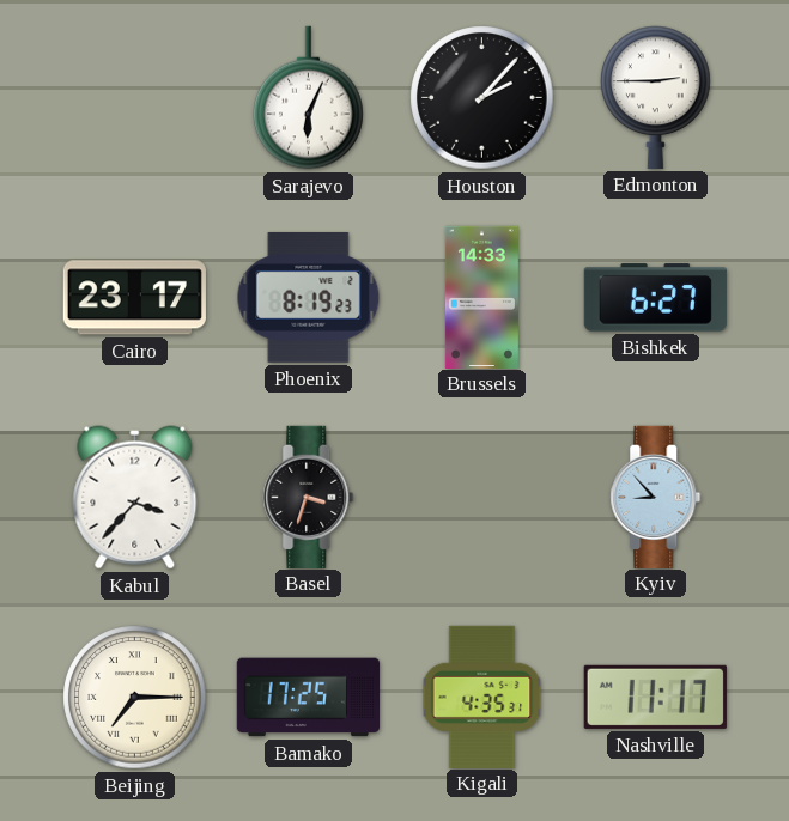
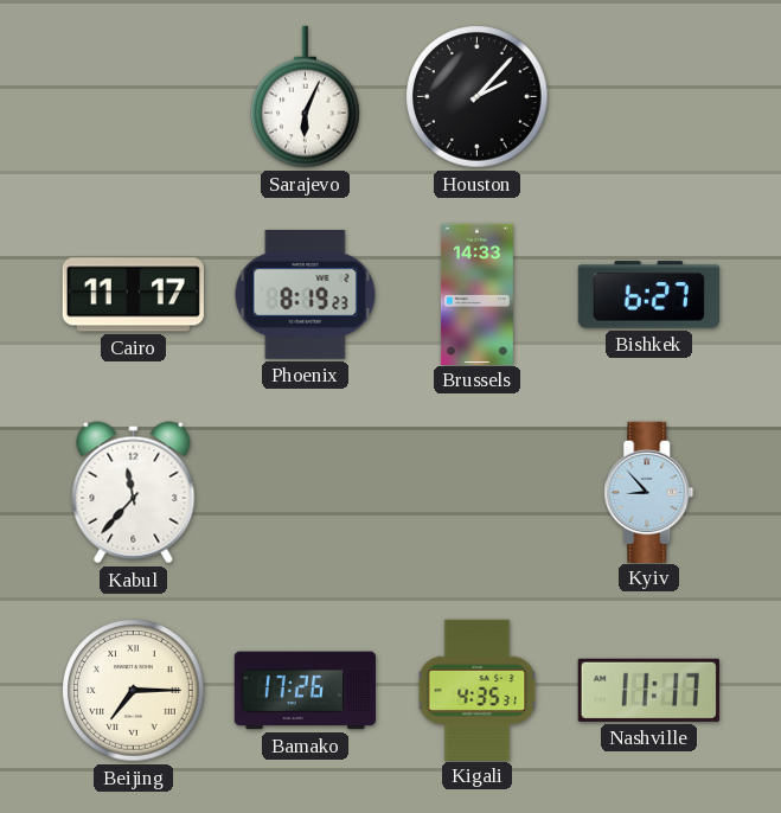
Edmonton: 2:45 -> none (656, 97)
Cairo: 23:17 -> 11:17 (133, 295)
Kabul: 3:37 -> 11:37 (134, 493)
Basel: 3:33 -> none (309, 497)
Bamako: 17:25 -> 17:26 (305, 691)
